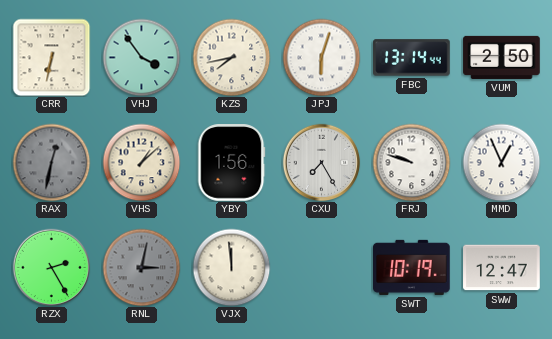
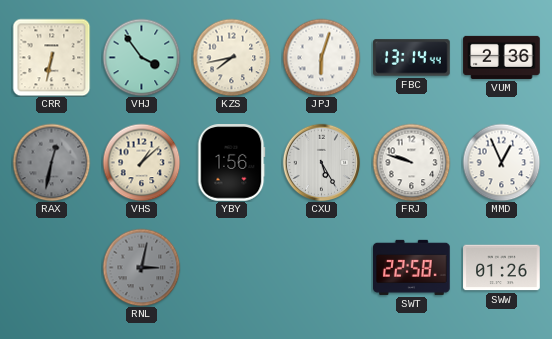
VUM: 2:50 -> 2:36 (502, 57)
CXU: 7:25 -> 5:25 (321, 162)
RZX: 2:25 -> none (51, 267)
VJX: 11:59 -> none (231, 267)
SWT: 10:19 -> 22:58 (412, 267)
SWW: 12:47 -> 01:26 (502, 268)
